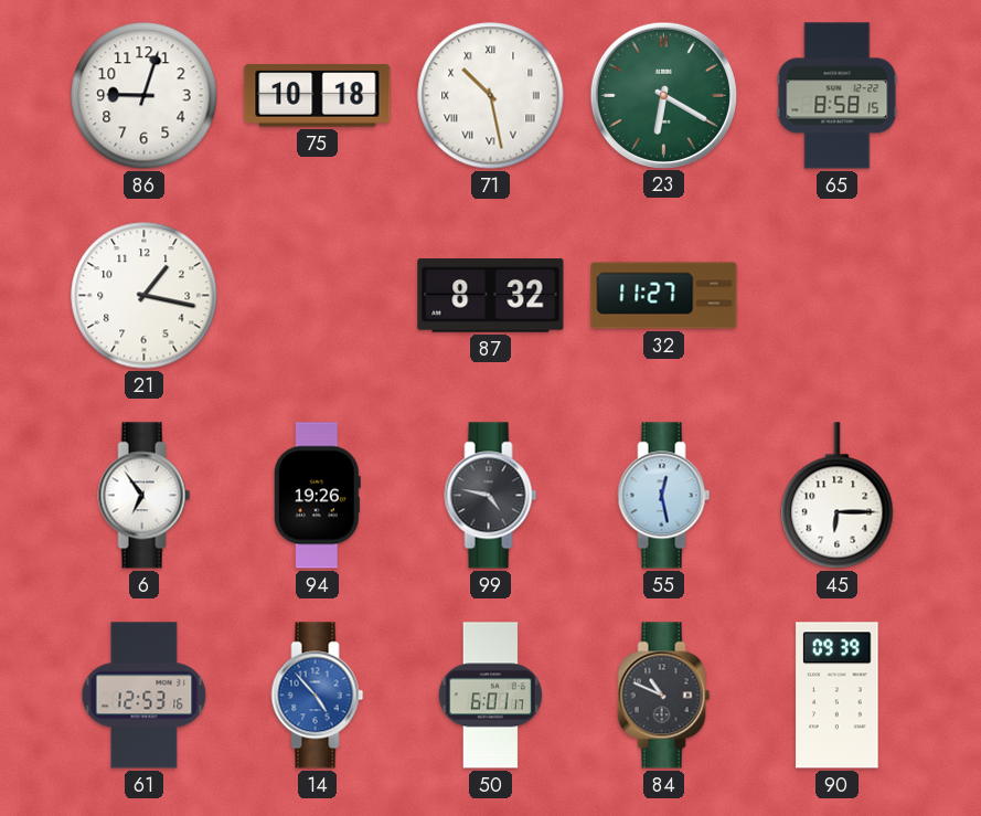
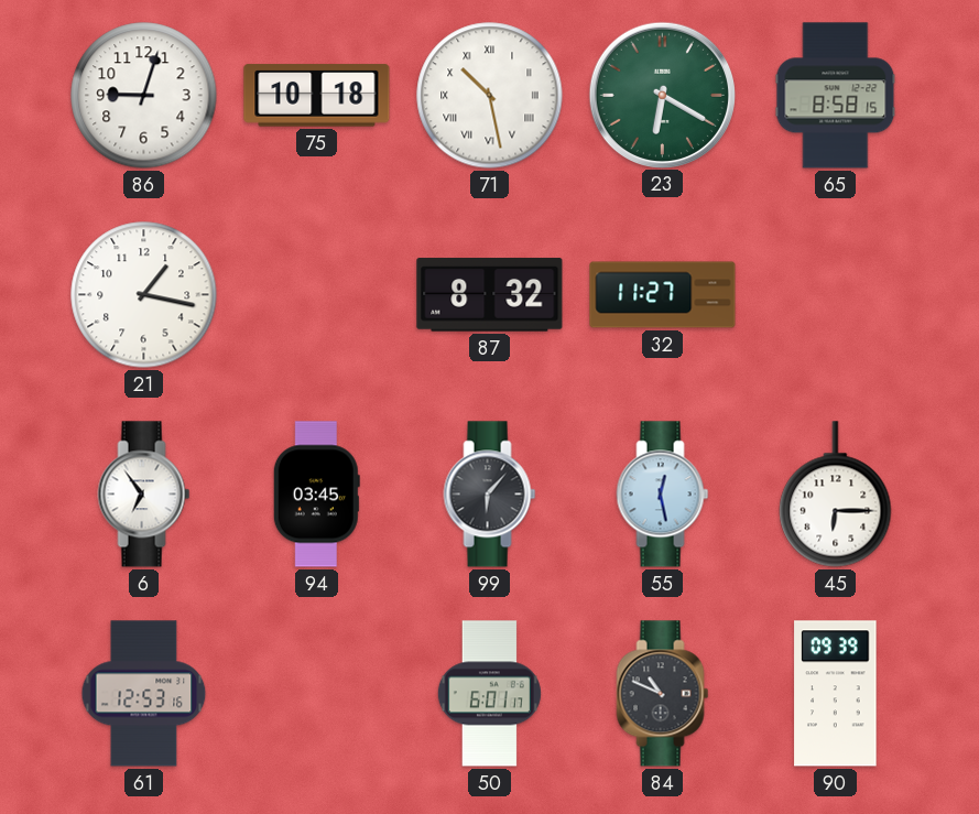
94: 19:26 -> 03:45 (316, 495)
99: 4:47 -> 6:07 (490, 495)
14: 4:53 -> none (318, 696)
